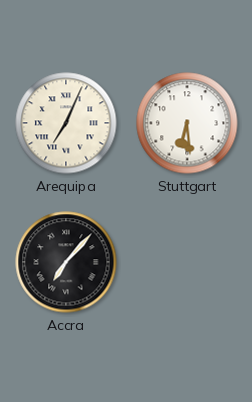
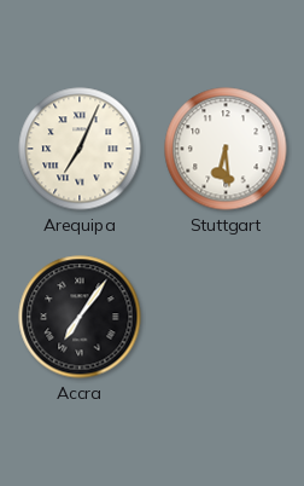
Accra: 7:07 -> 7:06 (80, 317)
